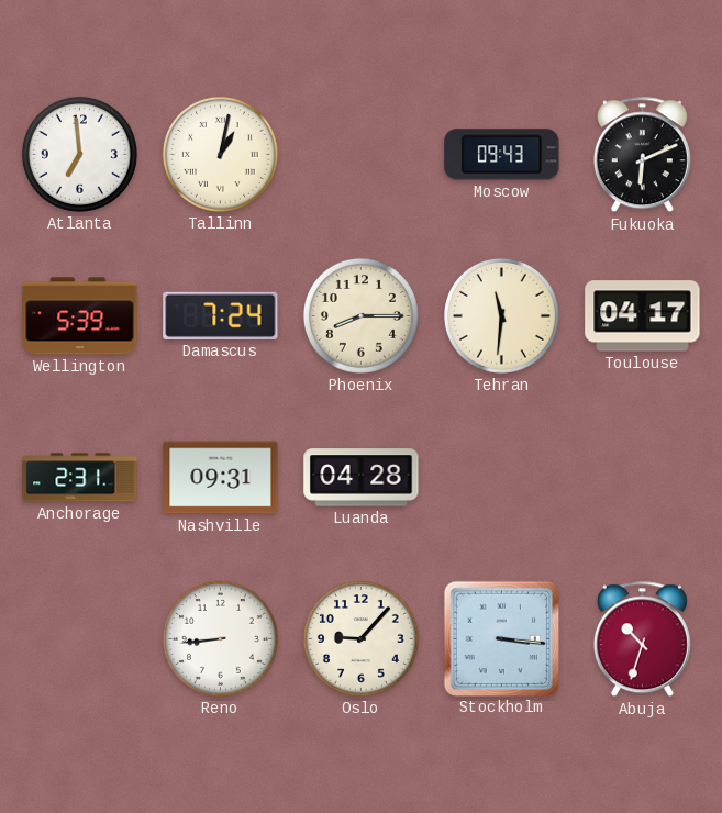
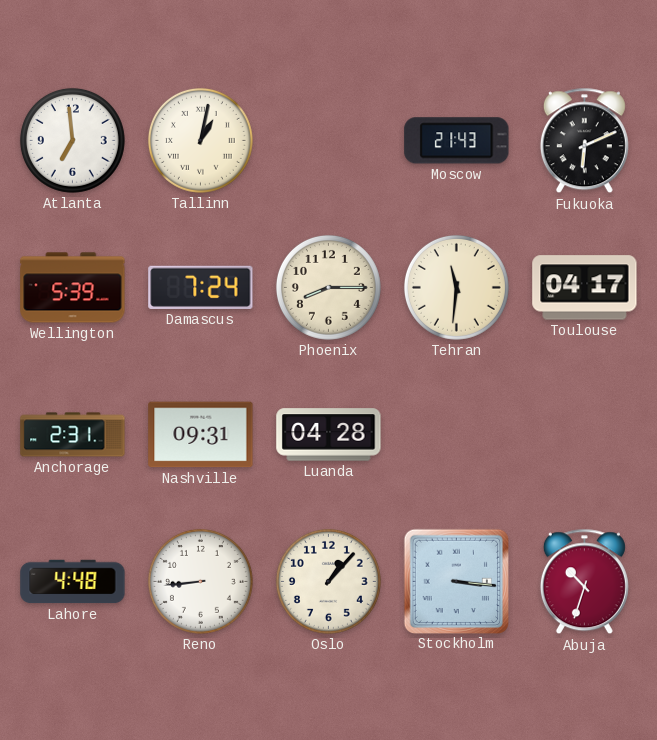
Moscow: 09:43 -> 21:43 (457, 141)
Lahore: none -> 4:48 (73, 582)
Oslo: 9:07 -> 1:07 (328, 581)
